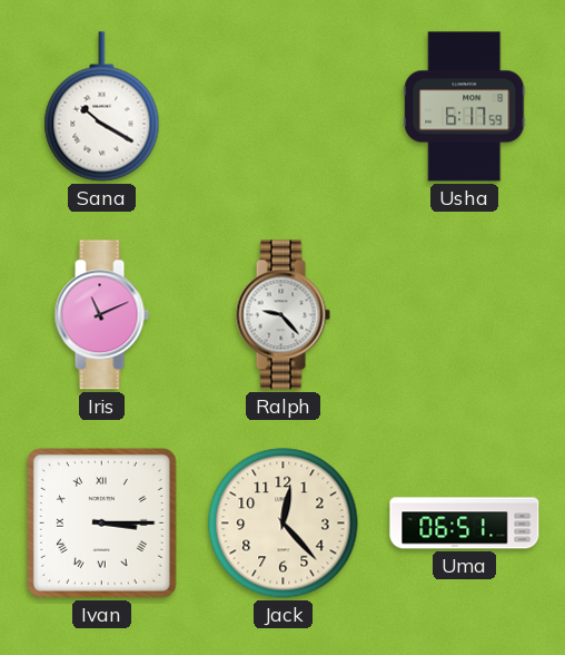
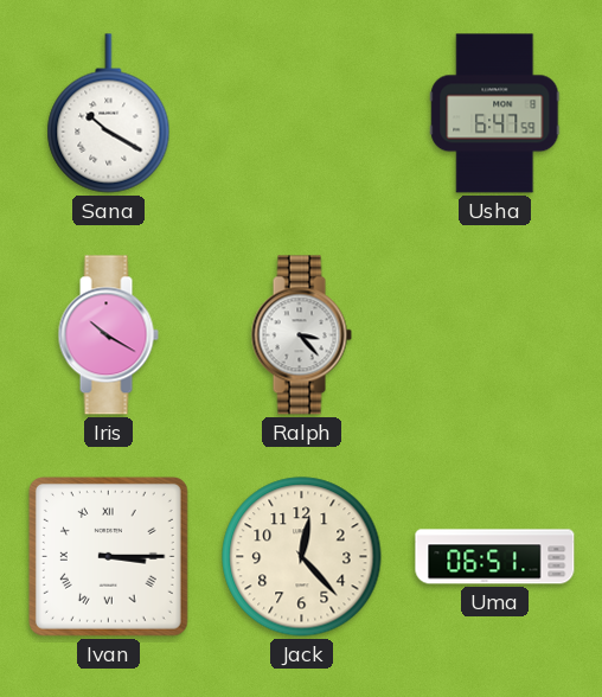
Usha: 6:17 -> 6:47 (495, 114)
Iris: 11:11 -> 10:20 (108, 335)
Ralph: 9:23 -> 3:23 (301, 335)
